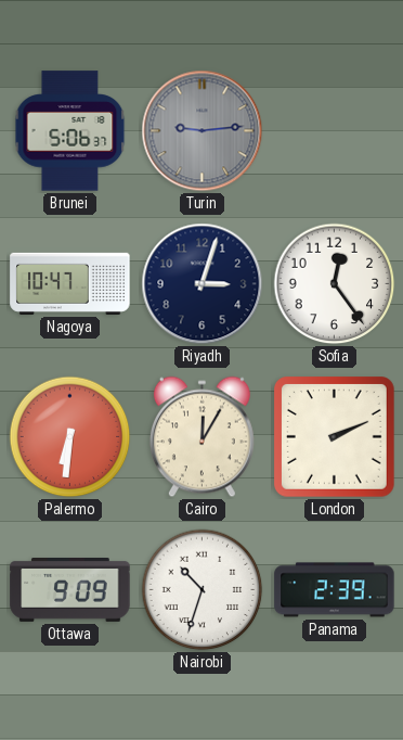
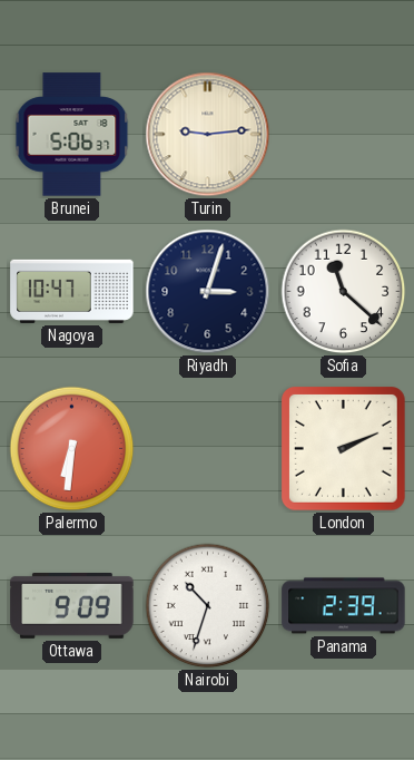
Turin dial: grey -> cream (208, 135)
Sofia: 12:24 -> 11:22 (344, 292)
Cairo: 12:05 -> none (201, 437)
